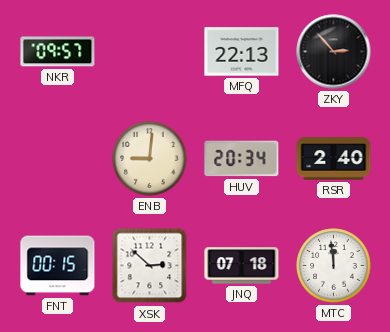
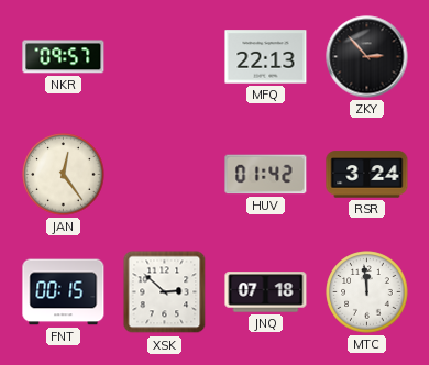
JAN: none -> 12:24 (64, 175)
ENB: 9:01 -> none (150, 159)
HUV: 20:34 -> 01:42 (266, 175)
RSR: 2:40 -> 3:24 (367, 175)
